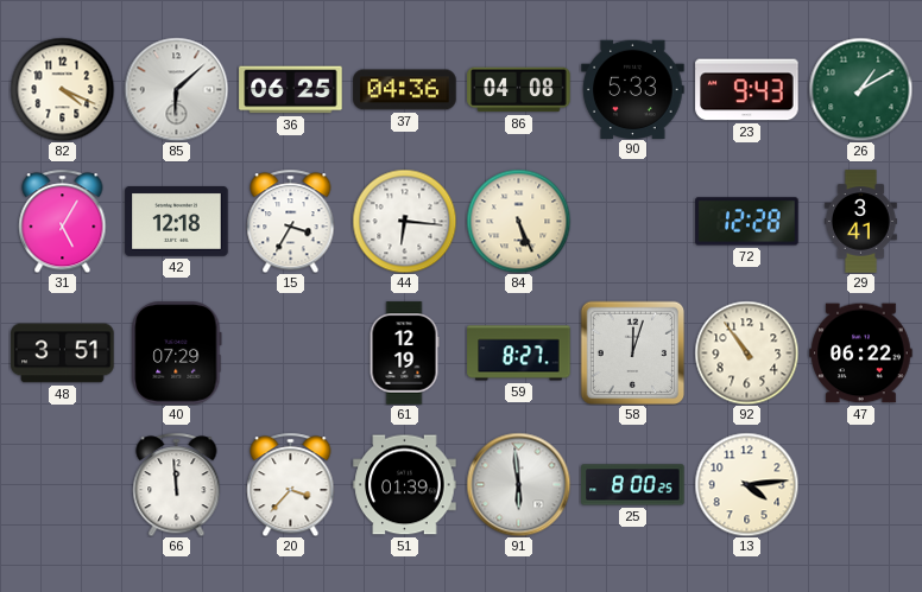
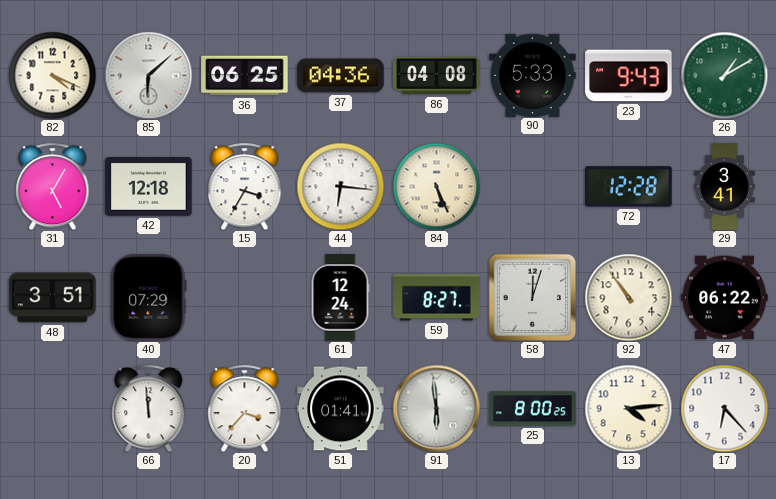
61: 12:19 -> 12:24 (340, 298)
51: 01:39 -> 01:41 (341, 409)
17: none -> 6:23 (724, 408)
